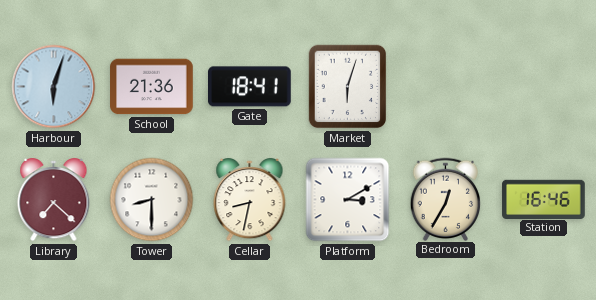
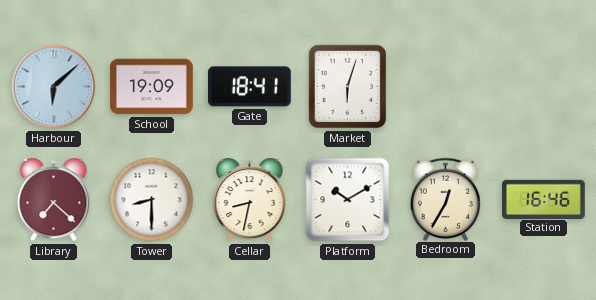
Harbour: 6:03 -> 6:08 (54, 87)
School: 21:36 -> 19:09 (152, 87)
Platform: 3:10 -> 10:10 (348, 200)
